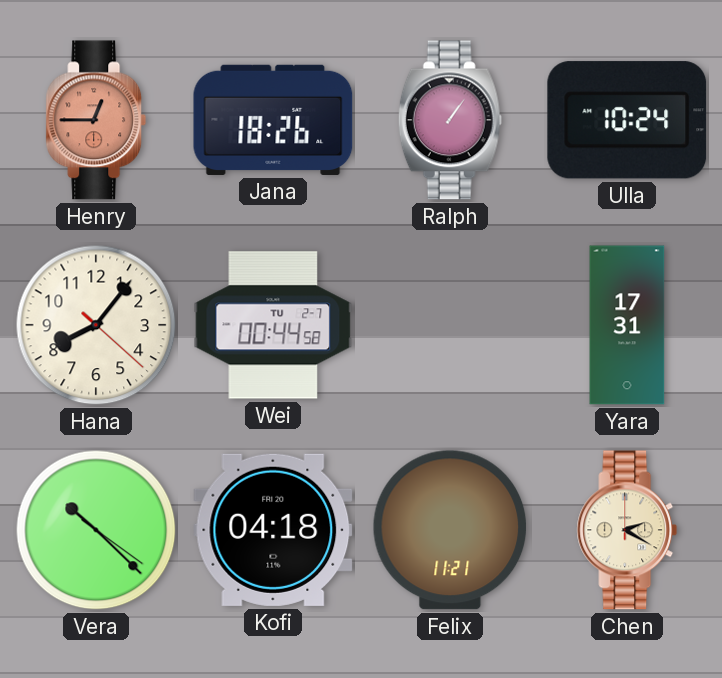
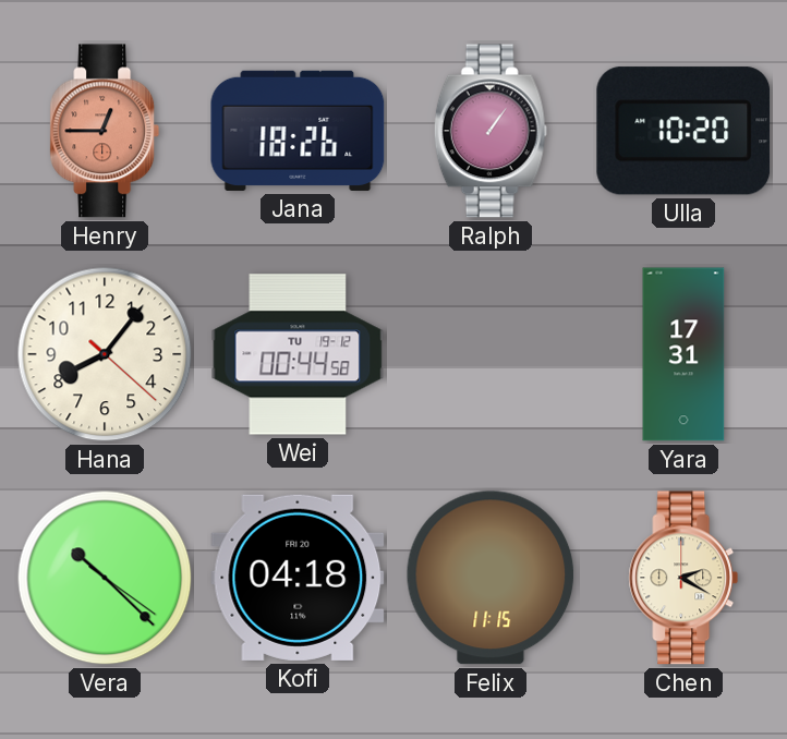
Ulla: 10:24 -> 10:20 (683, 131)
Wei date: TU 2-7 -> TU 19-12 (298, 354)
Felix: 11:21 -> 11:15 (491, 578)
